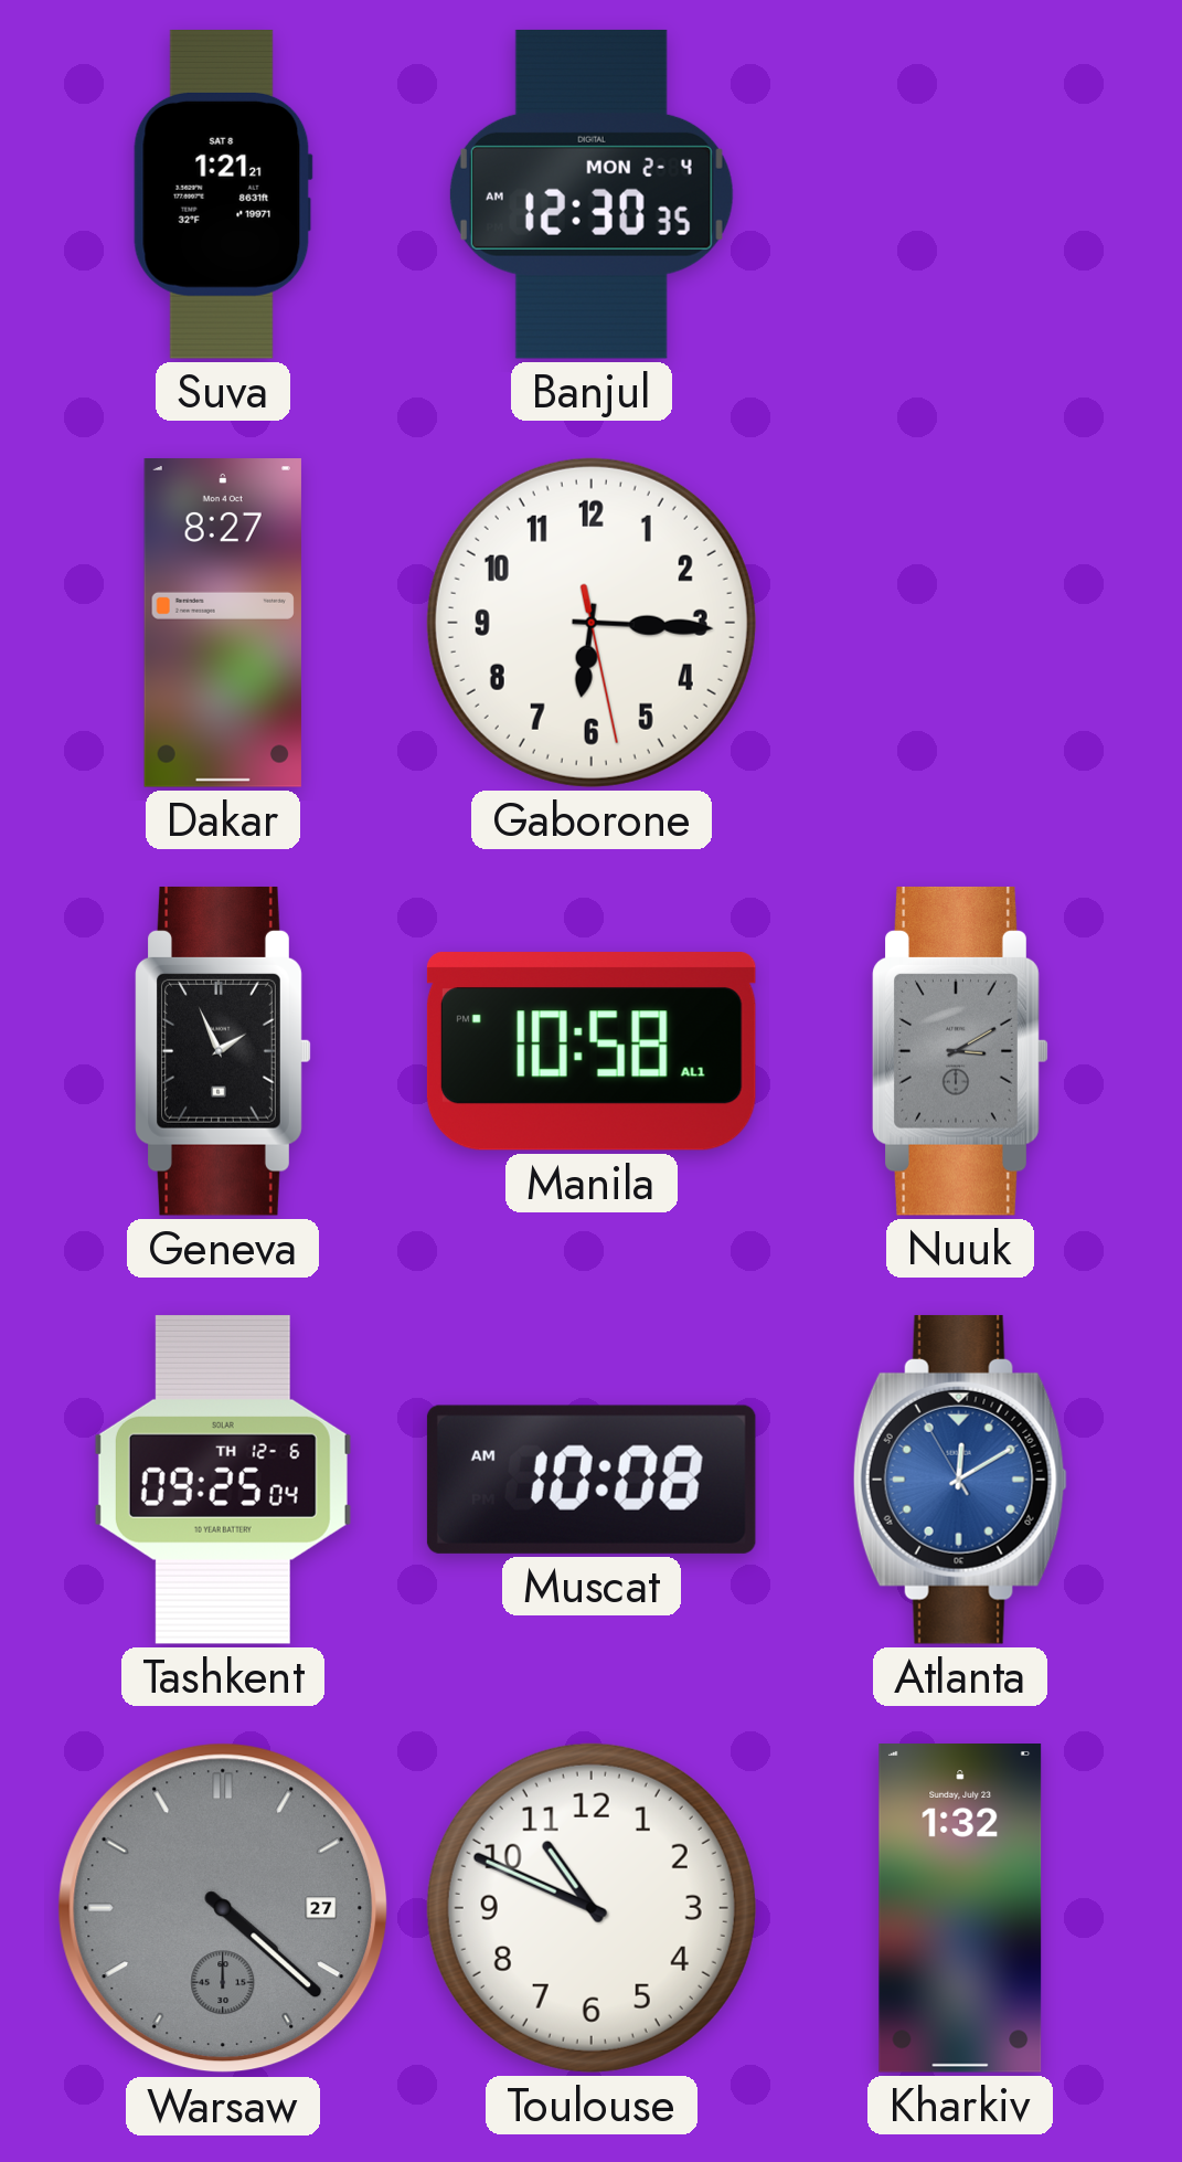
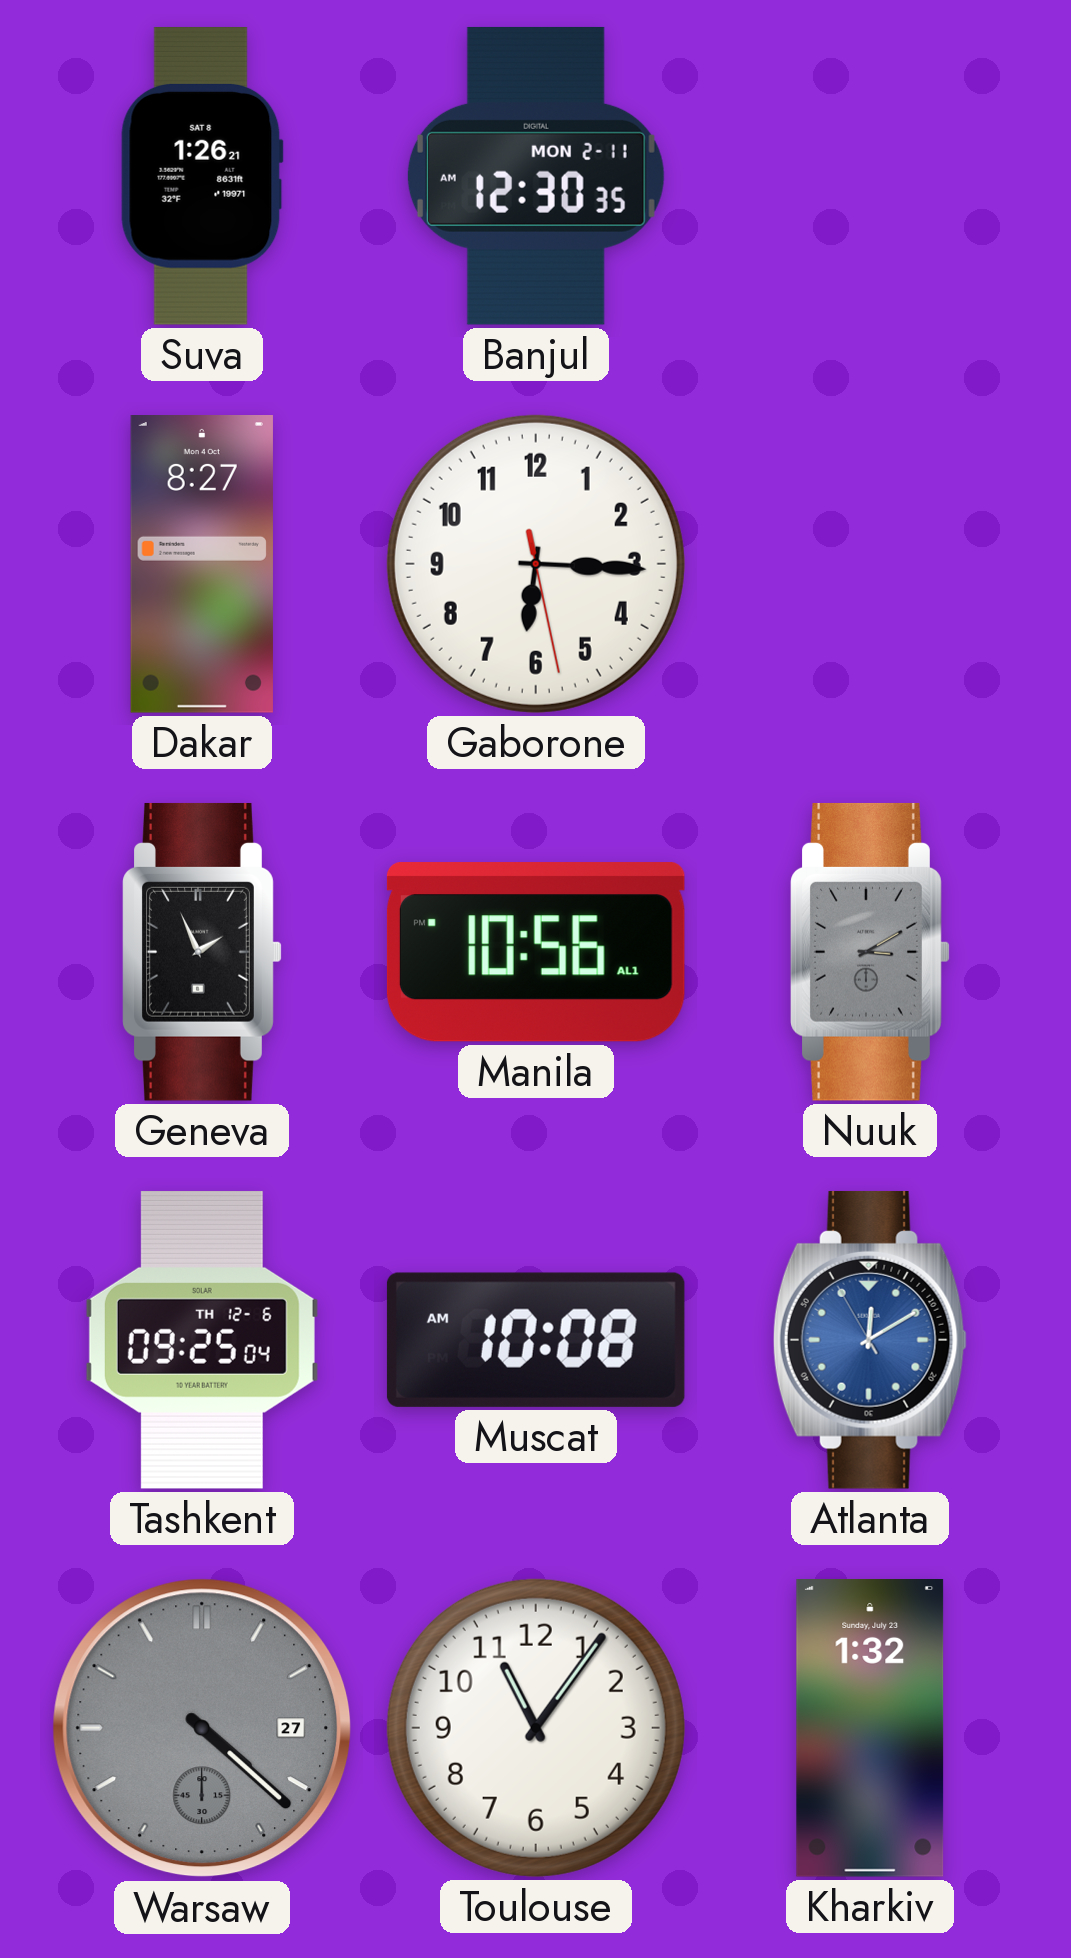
Suva: 1:21 -> 1:26 (202, 176)
Banjul date: MON 2-4 -> MON 2-11 (536, 176)
Manila: 10:58 -> 10:56 (536, 952)
Toulouse: 10:49 -> 11:06 (536, 1728)
